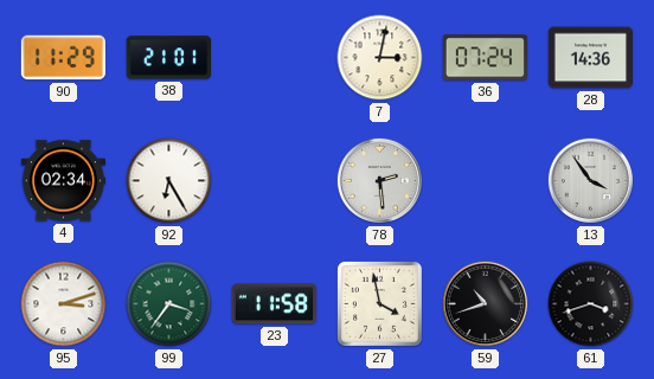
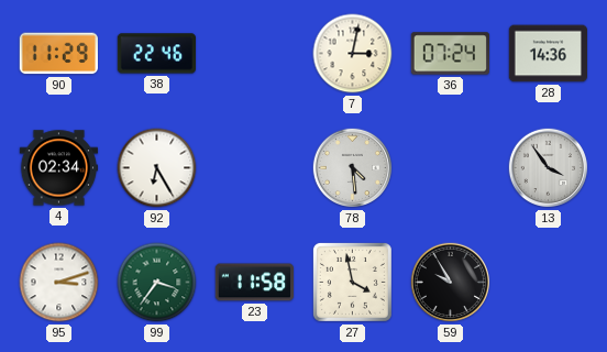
38: 21:01 -> 22:46 (156, 54)
78: 2:29 -> 4:29 (353, 168)
59: 10:42 -> 9:55 (451, 283)
61: 3:42 -> none (591, 304)
